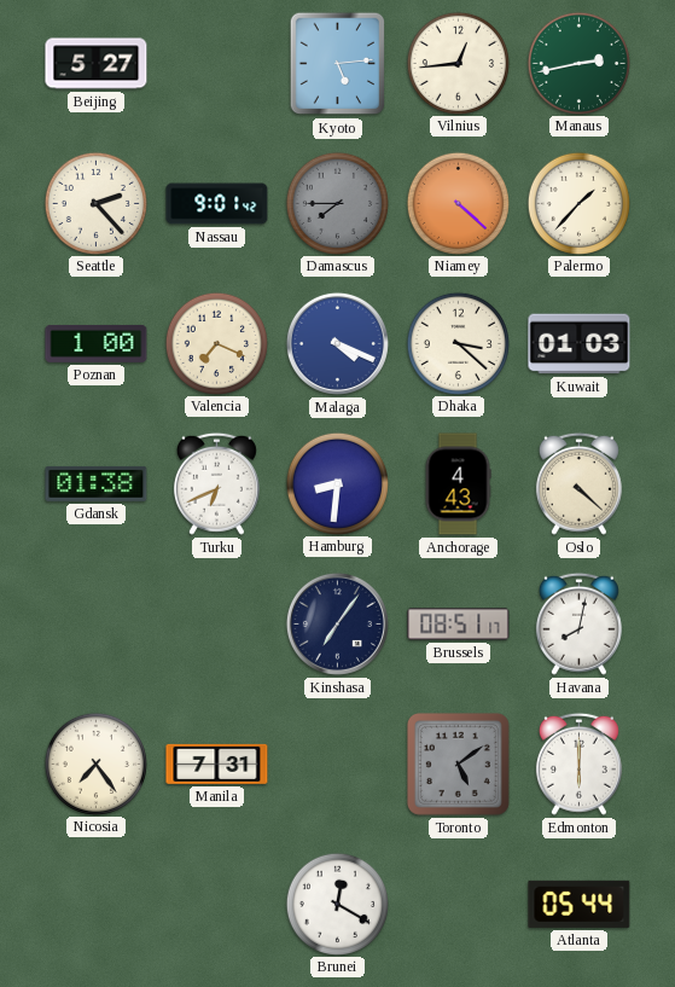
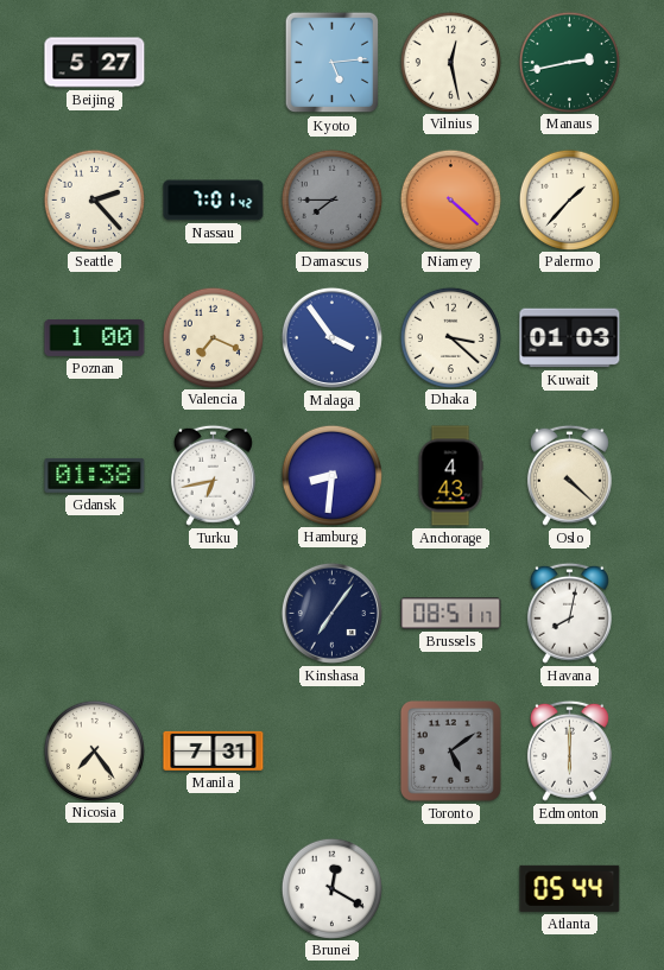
Vilnius: 12:44 -> 12:28 (450, 62)
Nassau: 9:01 -> 7:01 (214, 201)
Malaga: 4:19 -> 3:54 (331, 337)
Turku: 6:41 -> 6:43 (213, 475)
